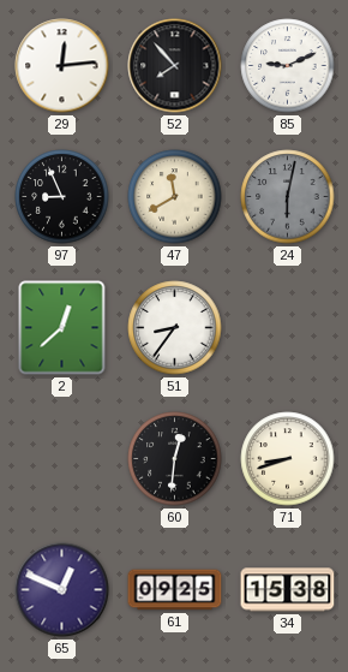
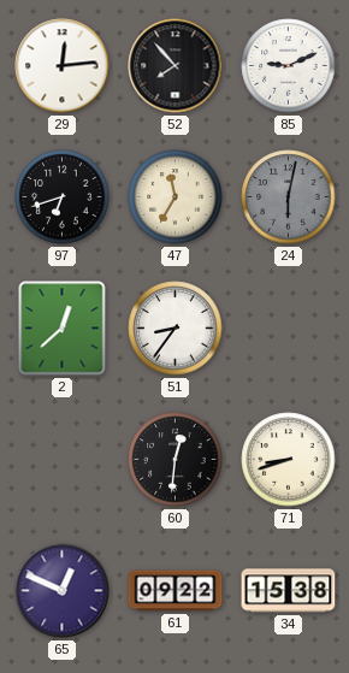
97: 8:56 -> 6:42 (63, 197)
47: 11:40 -> 11:35 (176, 197)
61: 09:25 -> 09:22 (176, 591)
